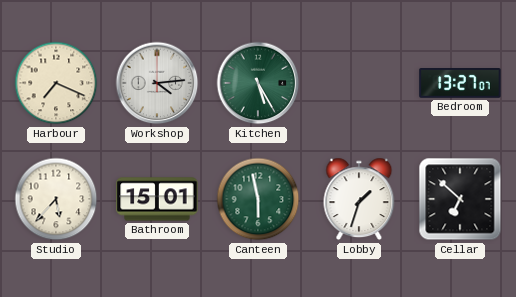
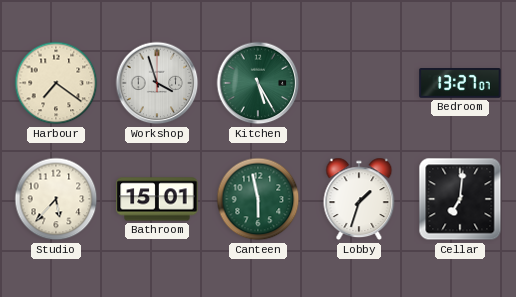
Harbour: 7:19 -> 7:21 (56, 83)
Workshop: 4:14 -> 3:57 (157, 83)
Cellar: 6:52 -> 7:01 (460, 199)
